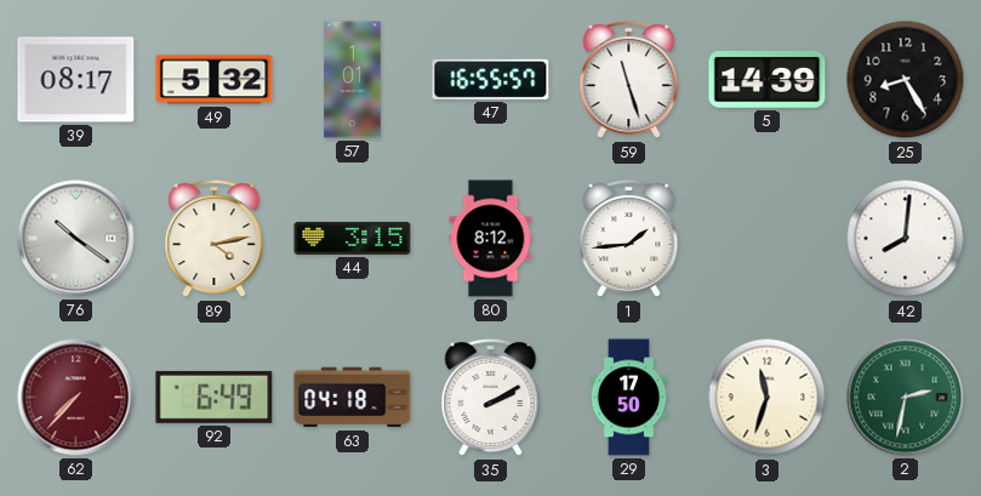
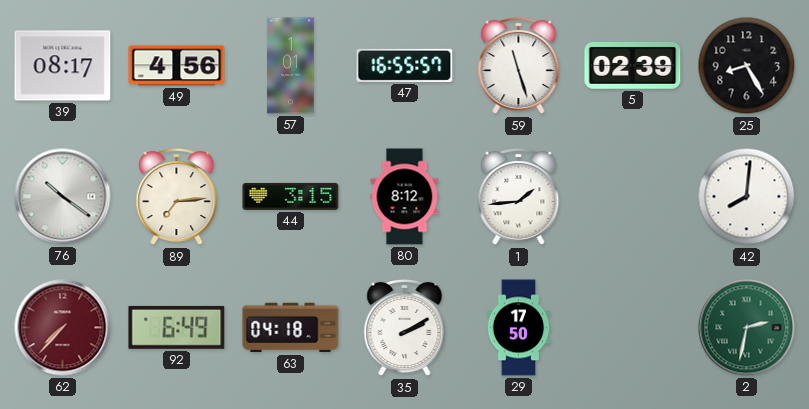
49: 5:32 -> 4:56 (177, 66)
5: 14:39 -> 02:39 (633, 66)
89: 4:13 -> 7:14 (177, 197)
3: 11:33 -> none (768, 398)
